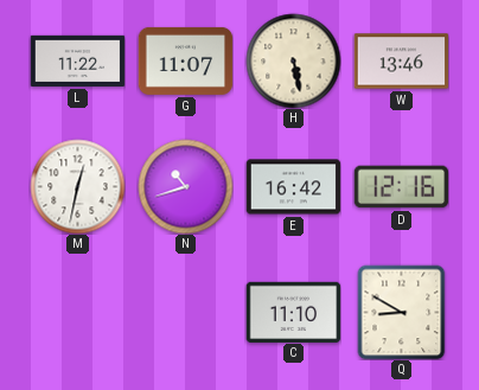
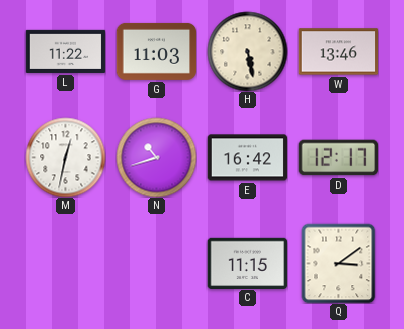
G: 11:07 -> 11:03 (156, 51)
D: 12:16 -> 12:17 (338, 158)
C: 11:10 -> 11:15 (247, 263)
Q: 8:50 -> 3:09 (339, 263)
